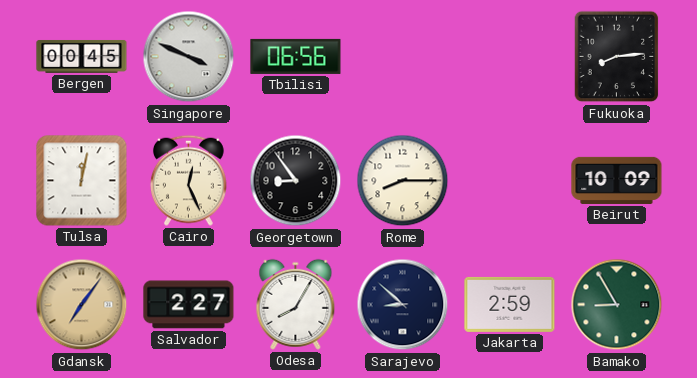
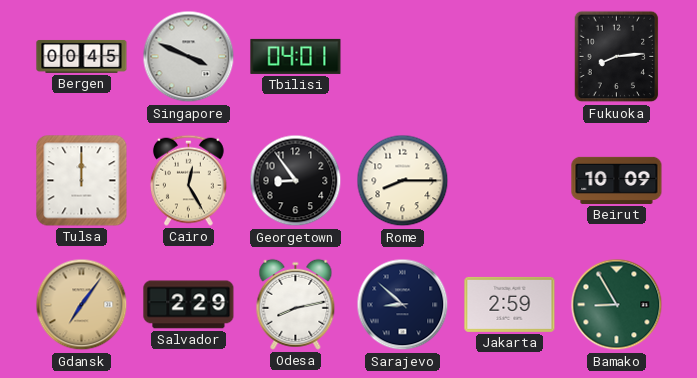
Tbilisi: 06:56 -> 04:01 (296, 56)
Tulsa: 12:02 -> 12:00 (82, 181)
Cairo: 12:26 -> 12:25 (188, 180)
Salvador: 2:27 -> 2:29 (189, 305)
Odesa: 8:05 -> 8:13 (296, 304)
